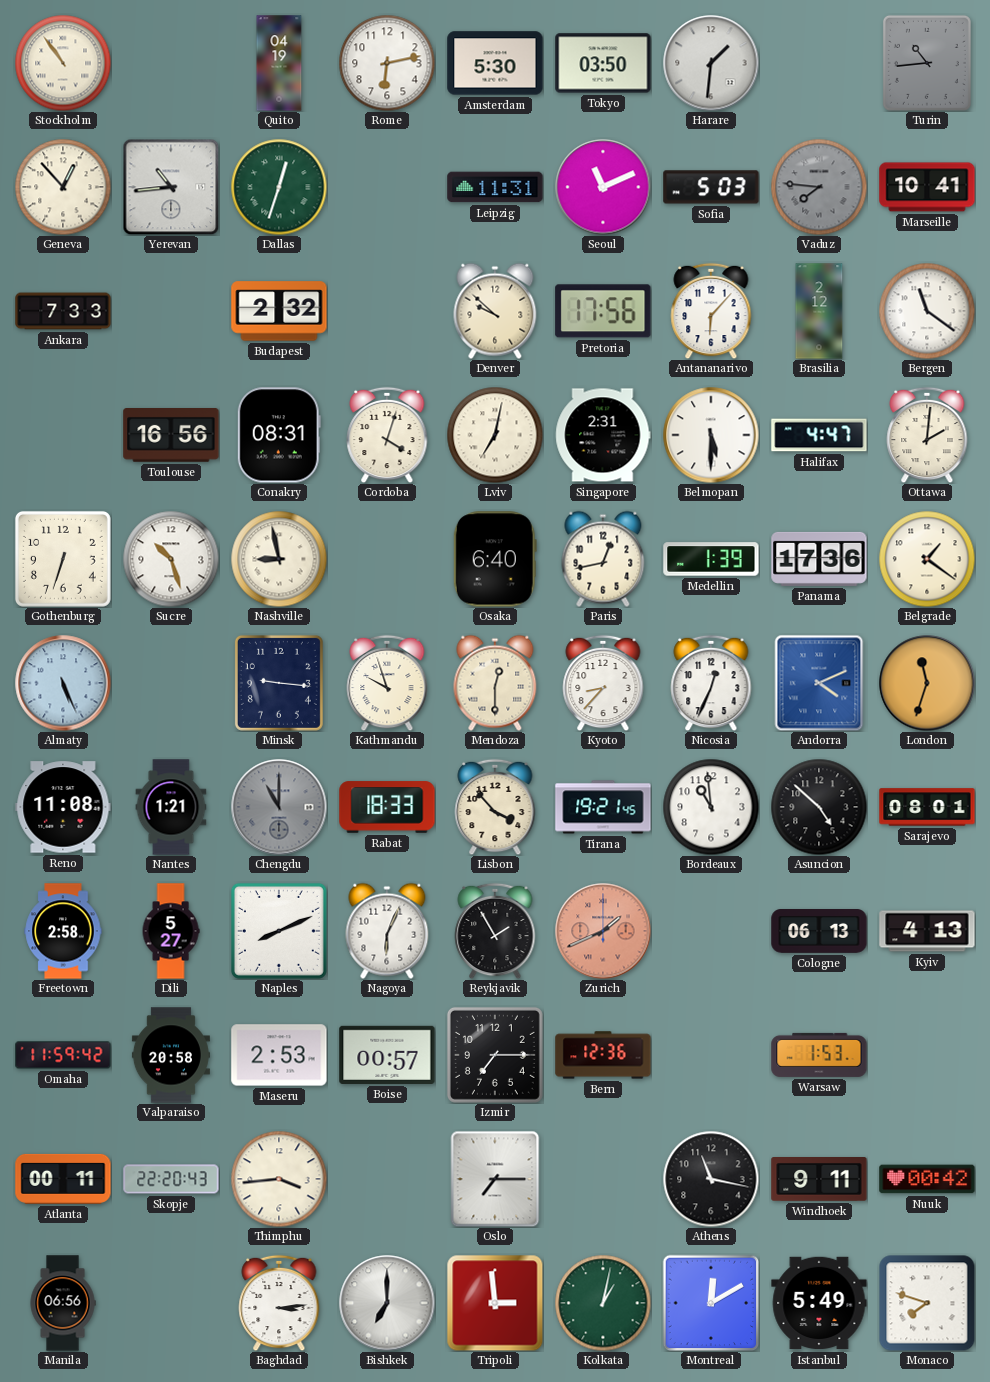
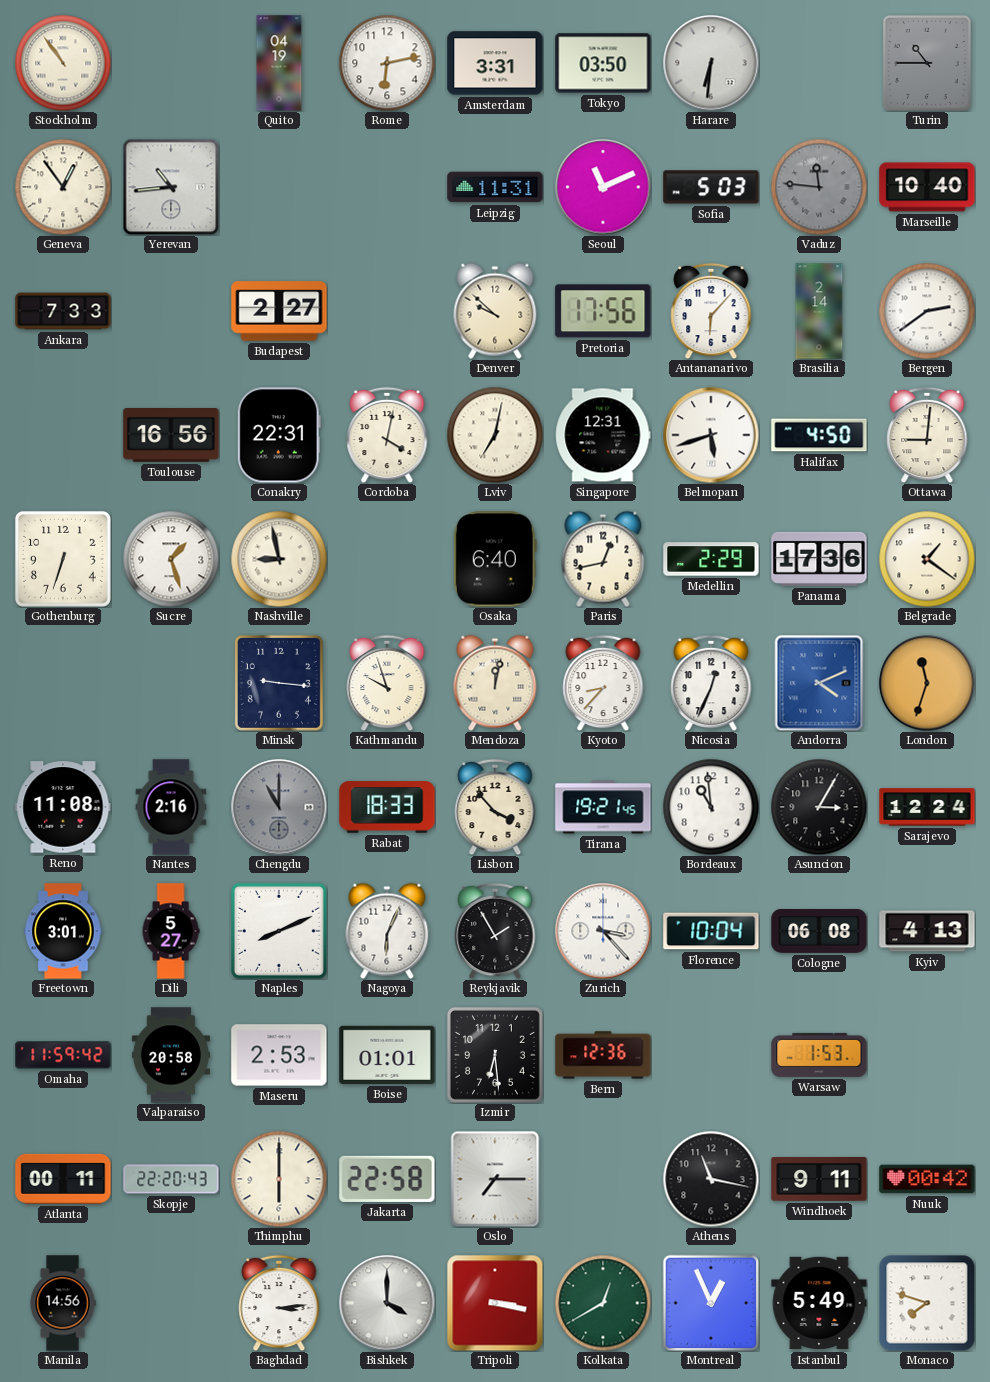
Amsterdam: 5:30 -> 3:31 (495, 63)
Harare: 1:31 -> 6:31 (711, 63)
Turin: 10:44 -> 10:45 (927, 63)
Geneva: 12:53 -> 12:54 (63, 187)
Dallas: 12:33 -> none (279, 187)
Vaduz: 7:46 -> 11:46 (819, 187)
Marseille: 10:41 -> 10:40 (927, 187)
Budapest: 2:32 -> 2:27 (279, 311)
Brasilia: 2:12 -> 2:14 (819, 311)
Bergen: 11:21 -> 2:39 (927, 311)
Conakry: 08:31 -> 22:31 (279, 435)
Cordoba: 4:03 -> 4:02 (387, 435)
Singapore: 2:31 -> 12:31 (603, 435)
Belmopan: 5:30 -> 5:42 (711, 435)
Halifax: 4:47 -> 4:50 (819, 435)
Ottawa: 2:01 -> 9:01 (927, 435)
Sucre: 10:27 -> 1:27 (171, 559)
Medellin: 1:39 -> 2:29 (711, 559)
Almaty: 5:26 -> none (63, 683)
Mendoza: 12:30 -> 12:02 (495, 683)
Nantes: 1:21 -> 2:16 (171, 807)
Asuncion: 4:52 -> 3:05 (819, 807)
Sarajevo: 08:01 -> 12:24 (927, 807)
Freetown: 2:58 -> 3:01 (63, 931)
Zurich: 1:41 -> 3:23 (603, 931)
Zurich dial: salmon -> white (603, 931)
Florence: none -> 10:04 (711, 931)
Cologne: 06:13 -> 06:08 (819, 931)
Boise: 00:57 -> 01:01 (387, 1055)
Izmir: 7:15 -> 6:29 (495, 1055)
Thimphu: 3:44 -> 6:00 (279, 1179)
Jakarta: none -> 22:58 (387, 1179)
Manila: 06:56 -> 14:56 (63, 1303)
Bishkek: 7:00 -> 4:00 (387, 1303)
Tripoli: 2:59 -> 3:17 (495, 1303)
Kolkata: 1:02 -> 12:40 (603, 1303)
Montreal: 12:10 -> 12:56 (711, 1303)
